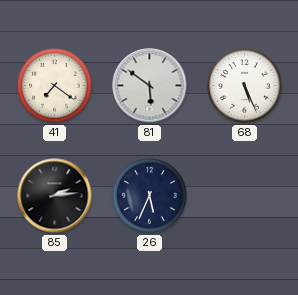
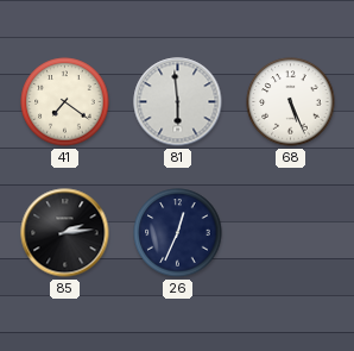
81: 5:51 -> 5:59 (178, 102)
26: 5:34 -> 12:34 (178, 233)
